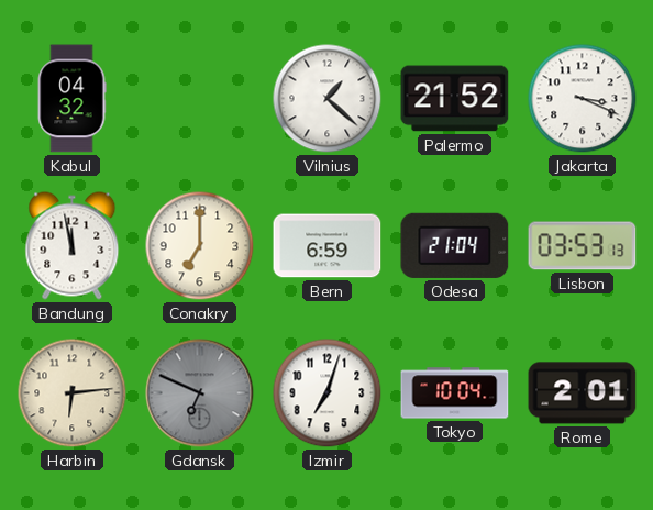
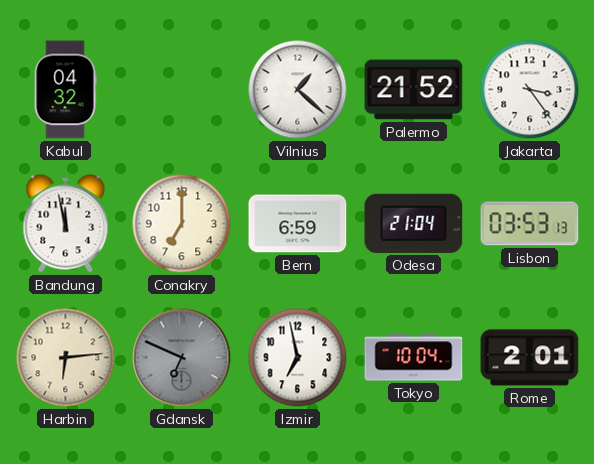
Jakarta: 3:19 -> 3:24 (530, 90)
Izmir: 7:03 -> 6:58 (298, 358)
